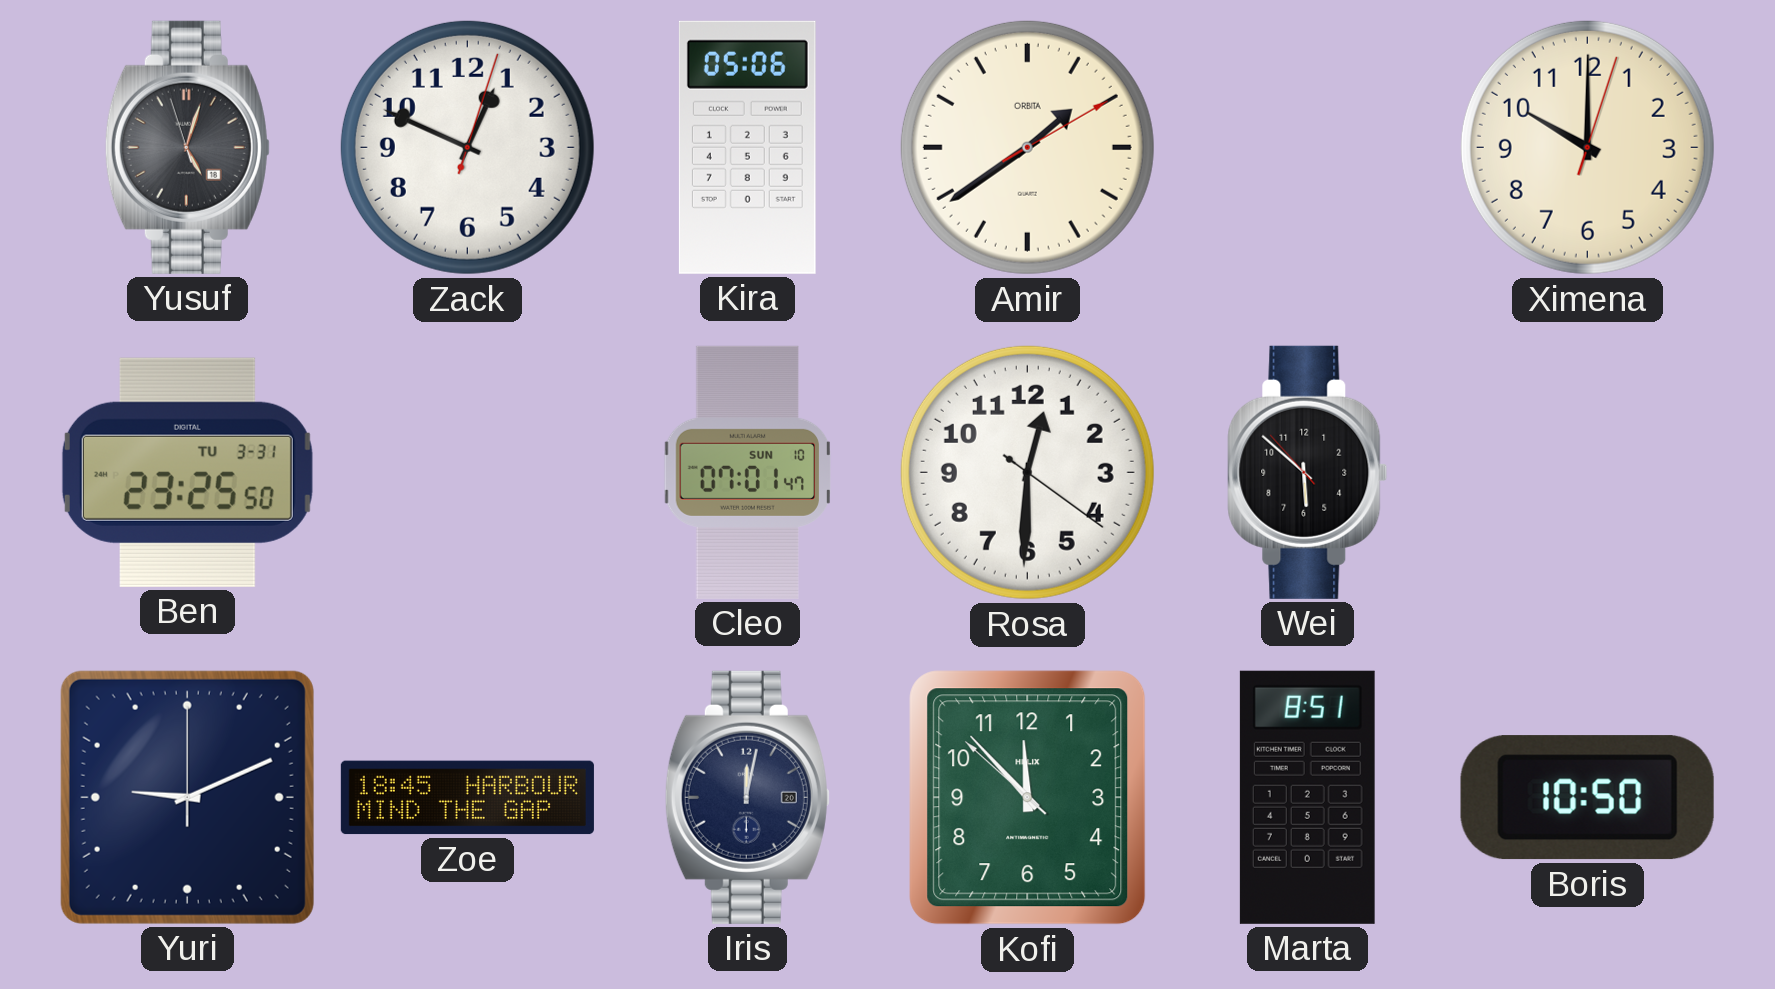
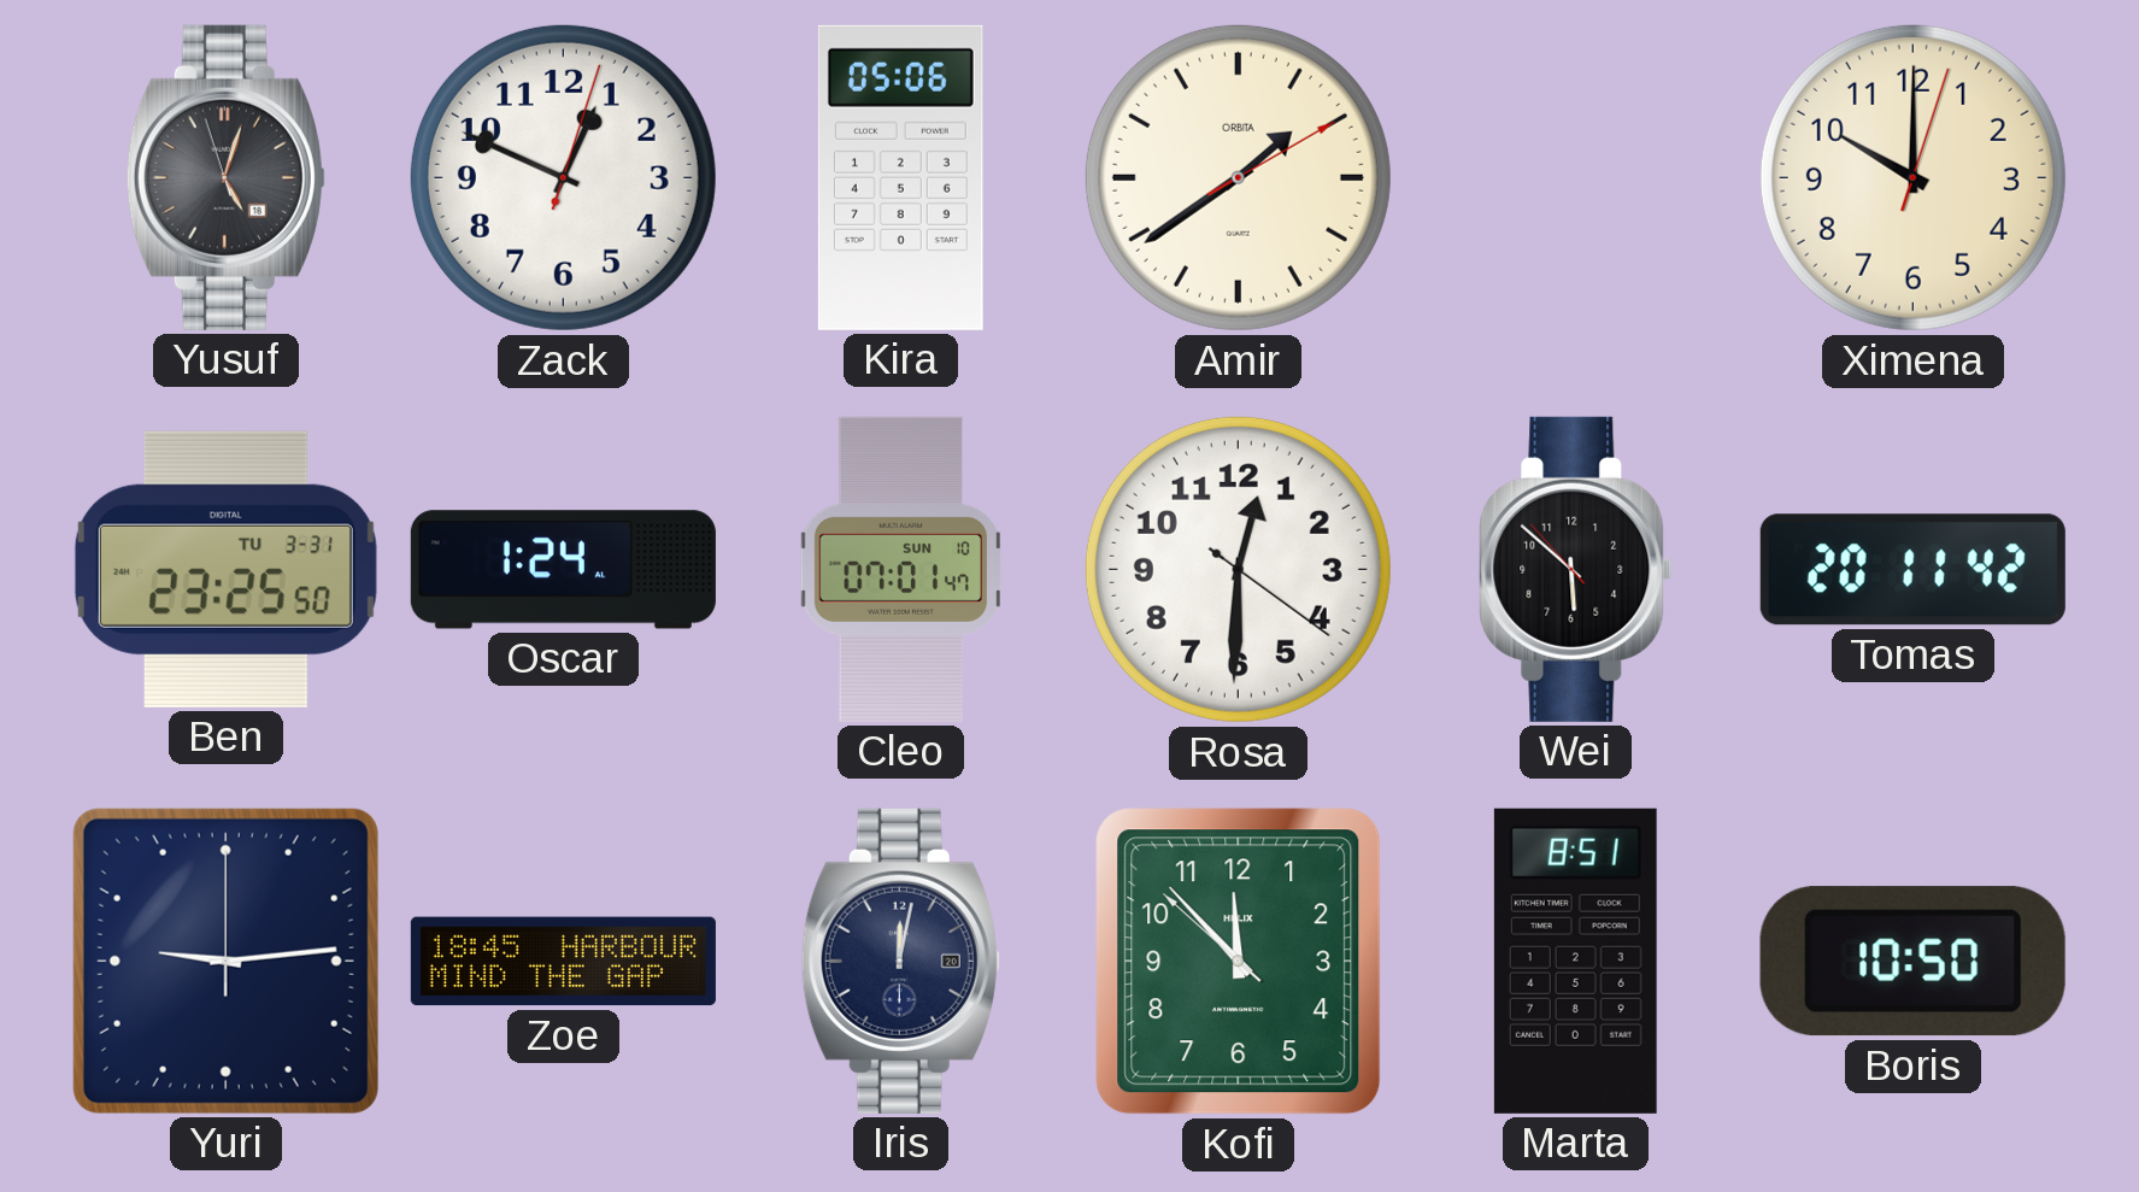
Oscar: none -> 1:24 (563, 570)
Tomas: none -> 20:11 (1912, 570)
Yuri: 9:11 -> 9:14 (225, 961)
